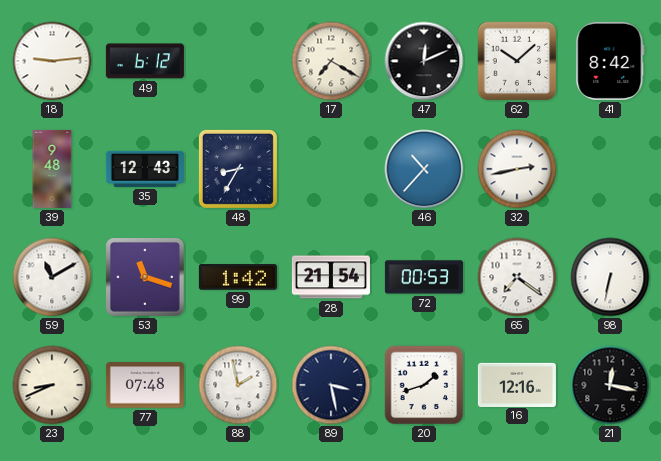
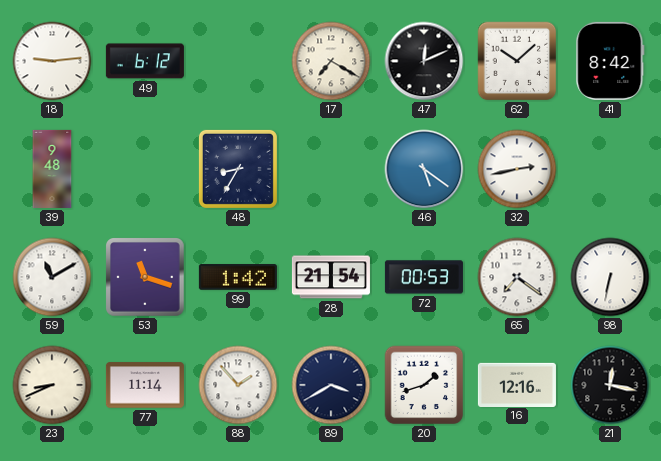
35: 12:43 -> none (145, 169)
46: 10:37 -> 5:21 (424, 169)
77: 07:48 -> 11:14 (145, 385)
88: 1:58 -> 1:53 (238, 385)
89: 3:28 -> 3:40 (331, 385)
